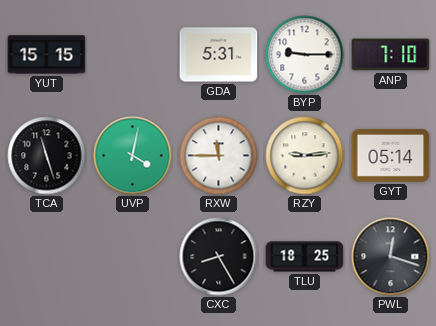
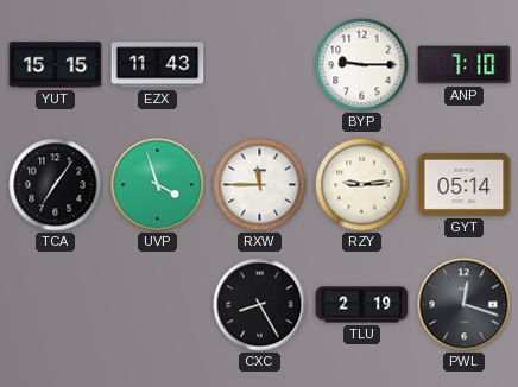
EZX: none -> 11:43 (158, 65)
GDA: 5:31 -> none (219, 55)
TCA: 11:27 -> 7:06 (56, 185)
UVP: 4:02 -> 3:57 (158, 185)
TLU: 18:25 -> 2:19 (362, 305)
